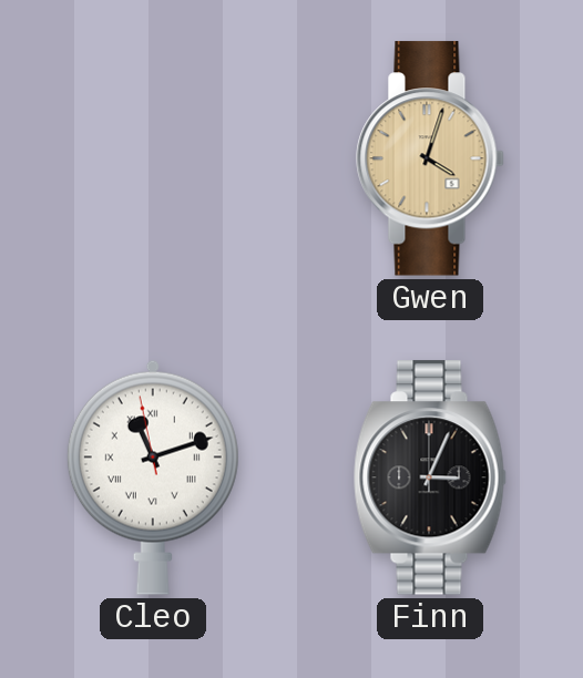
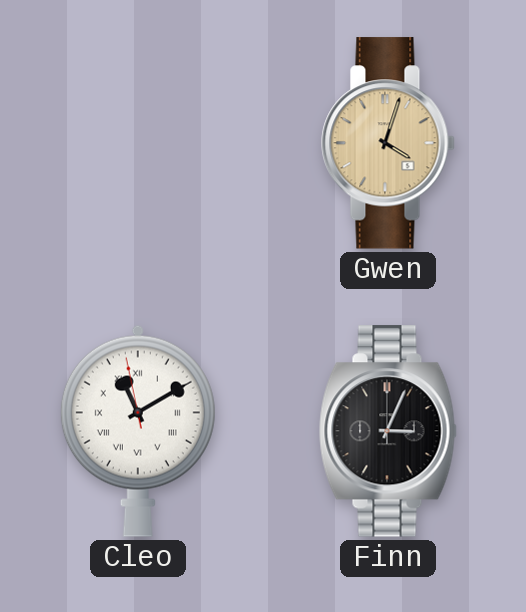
Cleo: 11:11 -> 11:09 (138, 431)
